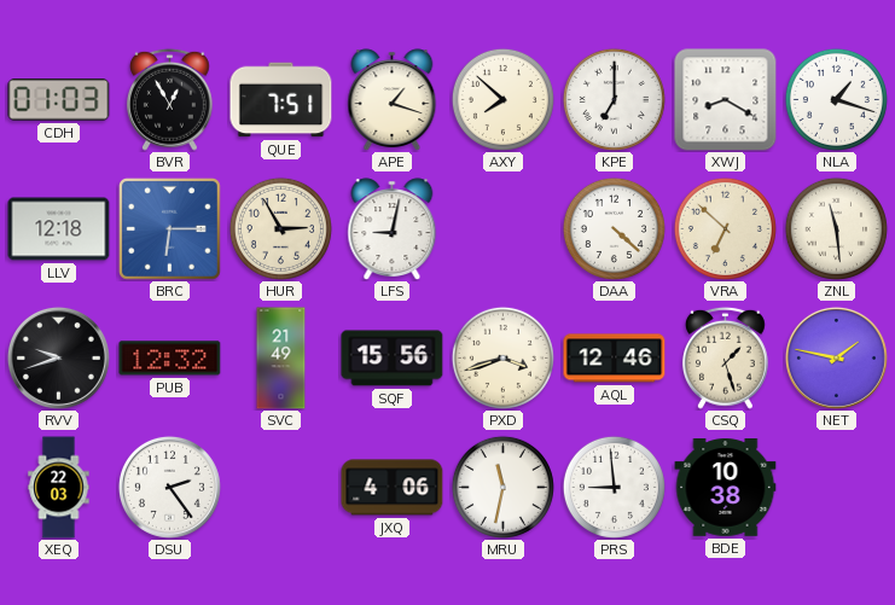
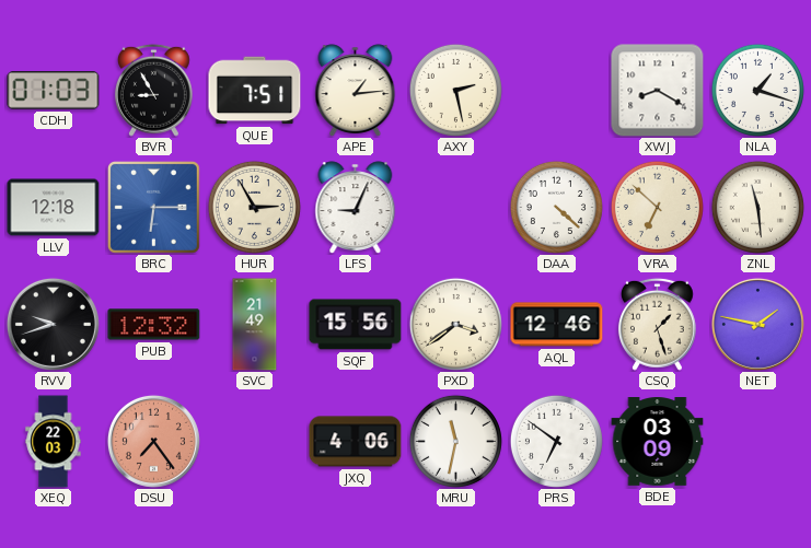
BVR: 12:55 -> 8:55 (153, 90)
APE: 1:18 -> 1:14 (356, 91)
AXY: 7:52 -> 2:28 (455, 90)
KPE: 7:00 -> none (614, 99)
LFS: 9:02 -> 9:04 (356, 208)
PXD: 3:42 -> 3:39 (455, 324)
DSU: 2:24 -> 7:24 (153, 441)
DSU dial: white -> salmon (153, 441)
PRS: 8:59 -> 6:51 (556, 441)
BDE: 10:38 -> 03:09 (658, 442)
